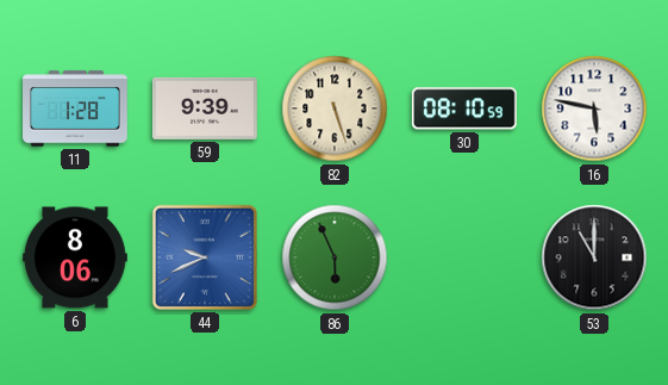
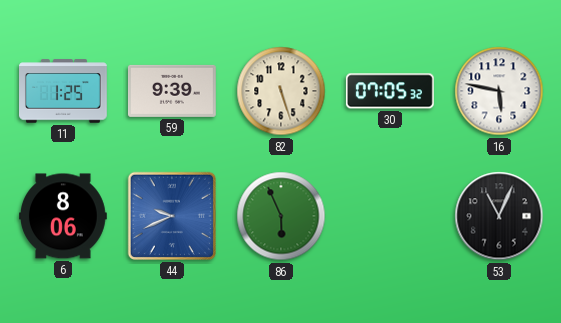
11: 1:28 -> 1:25 (64, 91)
30: 08:10 -> 07:05 (390, 91)
53: 11:00 -> 11:04 (499, 216)
